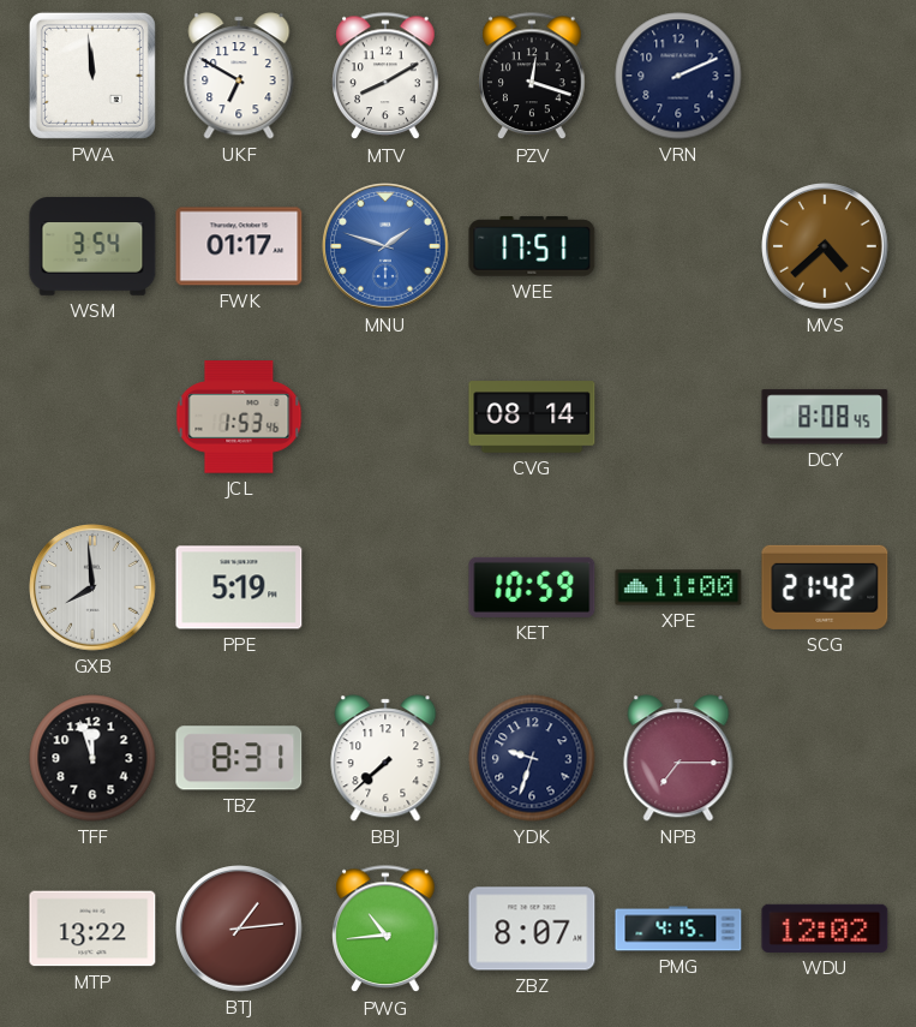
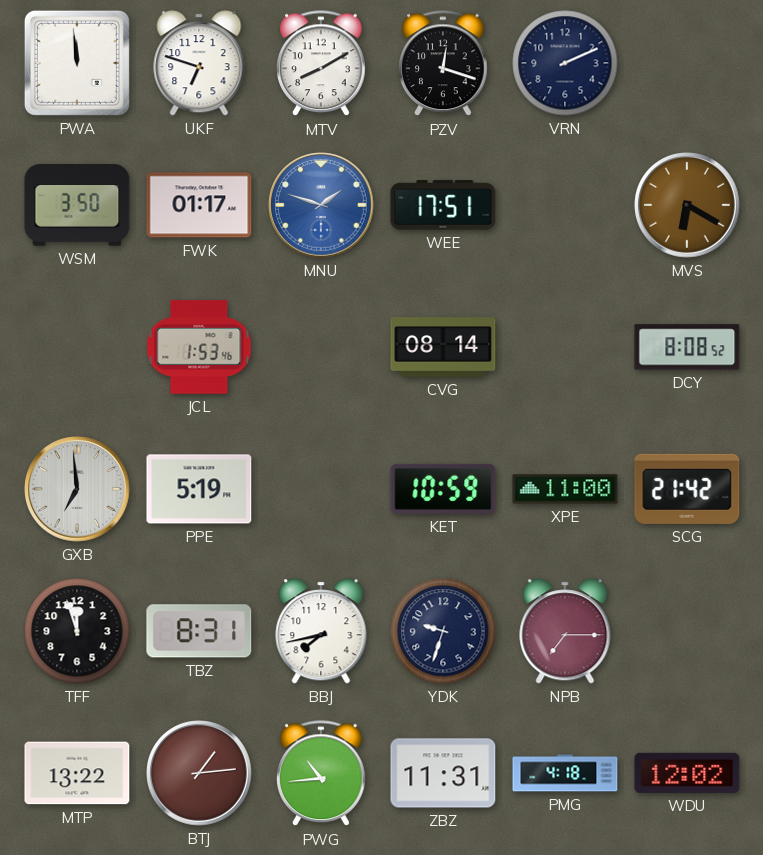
UKF: 6:50 -> 6:48 (199, 63)
WSM: 3:54 -> 3:50 (77, 205)
MVS: 4:38 -> 6:20 (687, 205)
DCY: 8:08:45 -> 8:08:52 (687, 347)
GXB: 7:59 -> 6:59 (77, 489)
BBJ: 7:38 -> 7:43 (321, 631)
ZBZ: 8:07 -> 11:31 (443, 773)
PMG: 4:15 -> 4:18 (565, 773)
